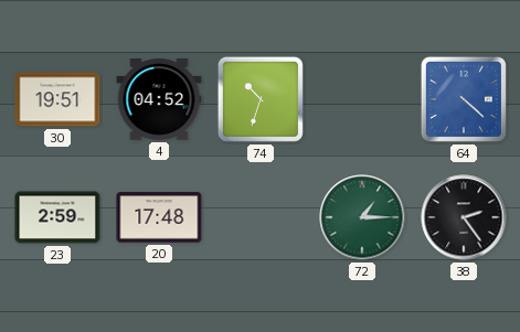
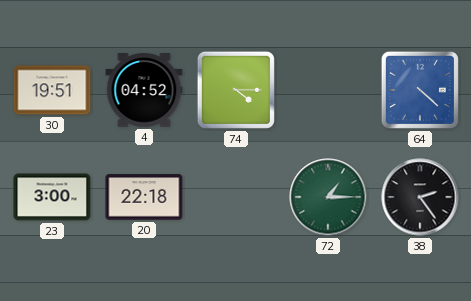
74: 10:33 -> 4:15 (236, 90)
23: 2:59 -> 3:00 (52, 197)
20: 17:48 -> 22:18 (144, 197)
